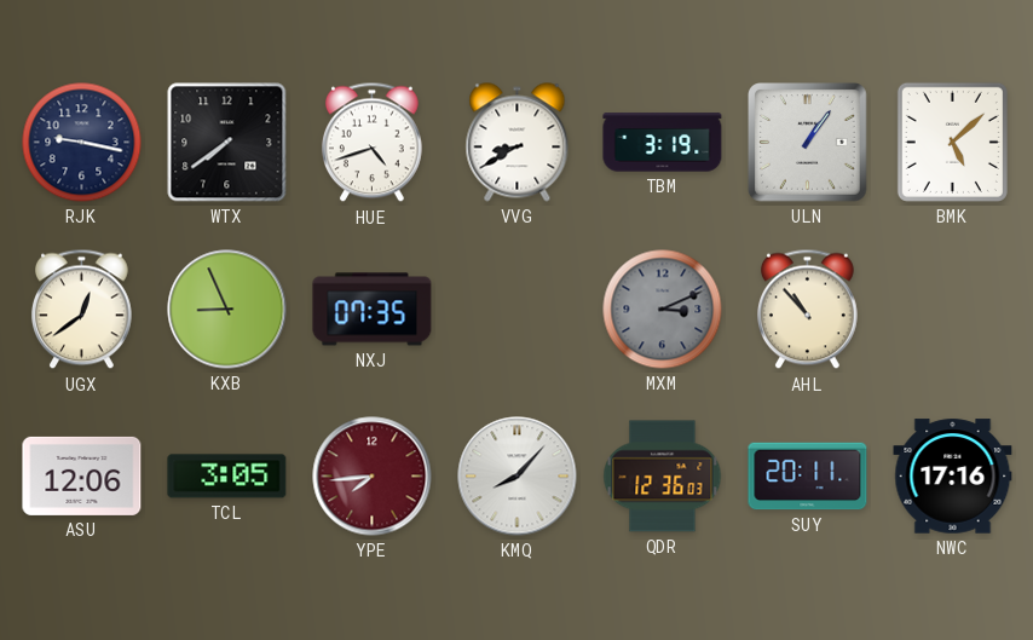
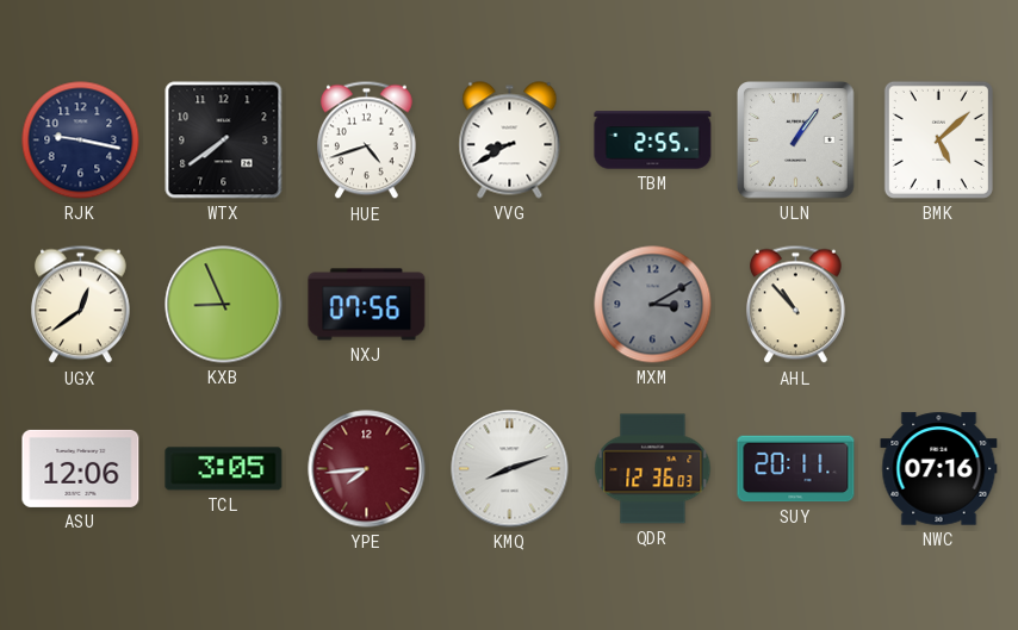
TBM: 3:19 -> 2:55 (653, 141)
NXJ: 07:35 -> 07:56 (367, 305)
MXM: 3:11 -> 3:10 (653, 305)
KMQ: 8:07 -> 8:12 (510, 469)
NWC: 17:16 -> 07:16 (939, 469)
